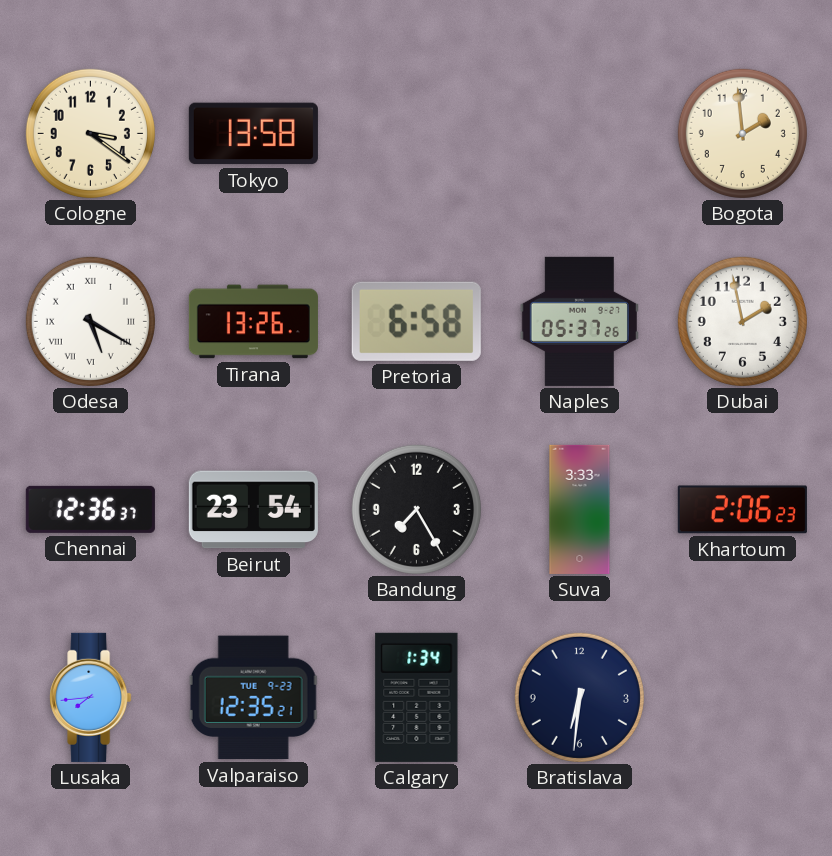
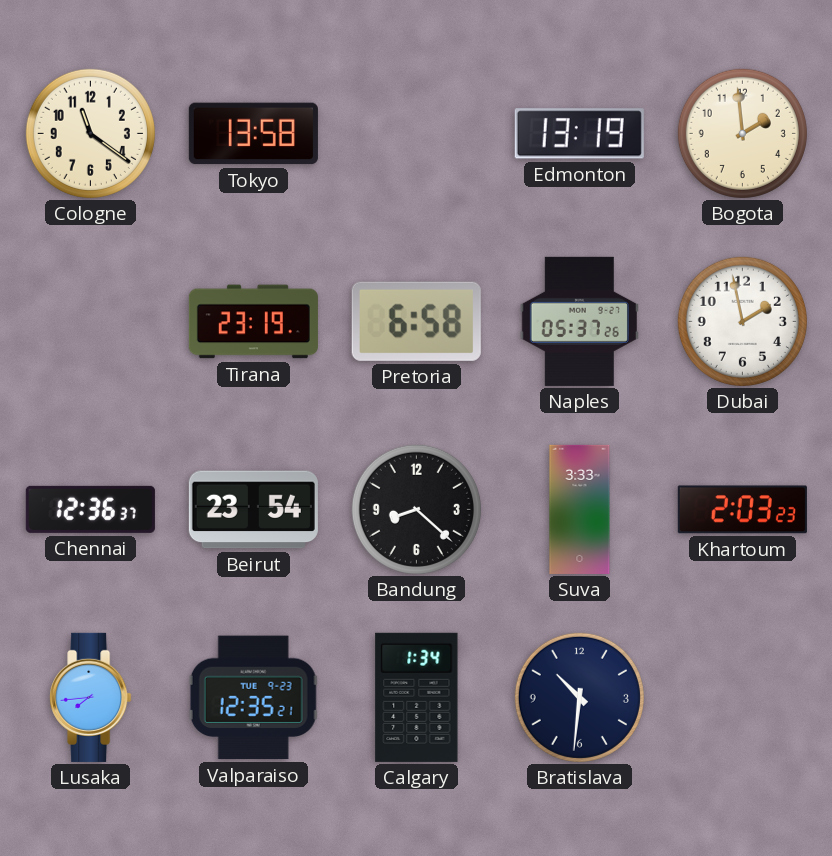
Cologne: 3:21 -> 11:21 (90, 133)
Edmonton: none -> 13:19 (579, 134)
Odesa: 5:20 -> none (90, 321)
Tirana: 13:26 -> 23:19 (253, 322)
Bandung: 7:25 -> 8:22 (416, 509)
Khartoum: 2:06 -> 2:03 (742, 510)
Bratislava: 6:31 -> 10:31 (579, 697)
